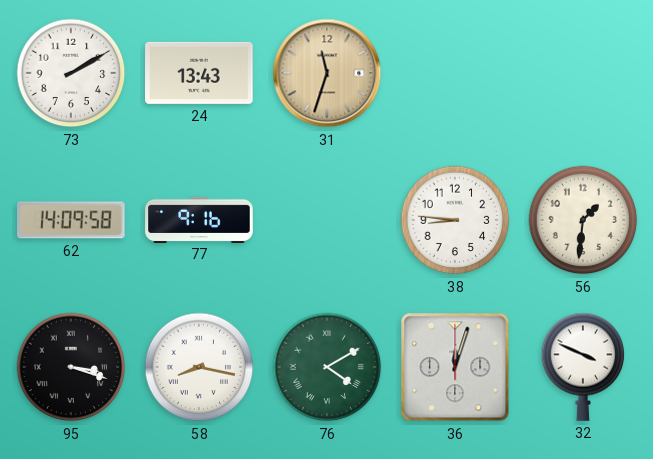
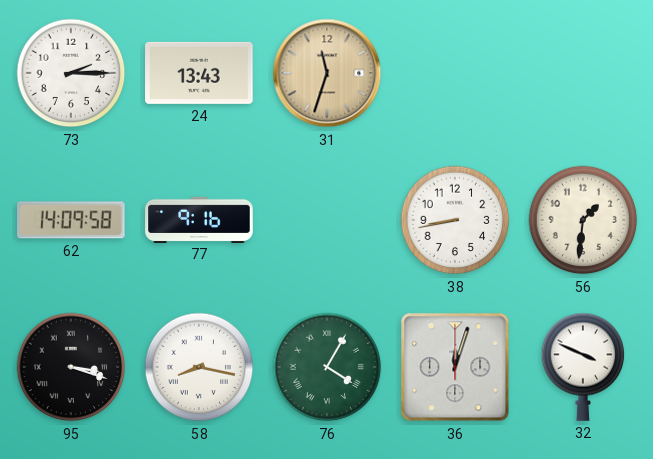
73: 2:10 -> 2:15 (71, 73)
38: 8:46 -> 8:43 (455, 220)
76: 4:10 -> 4:05 (327, 367)
